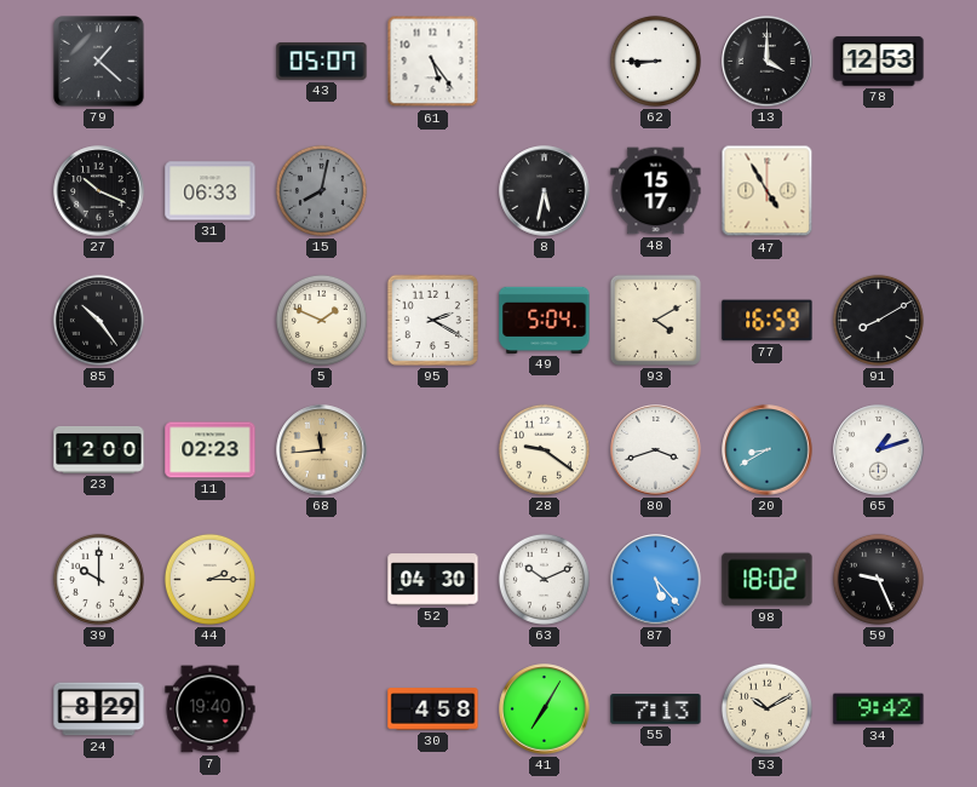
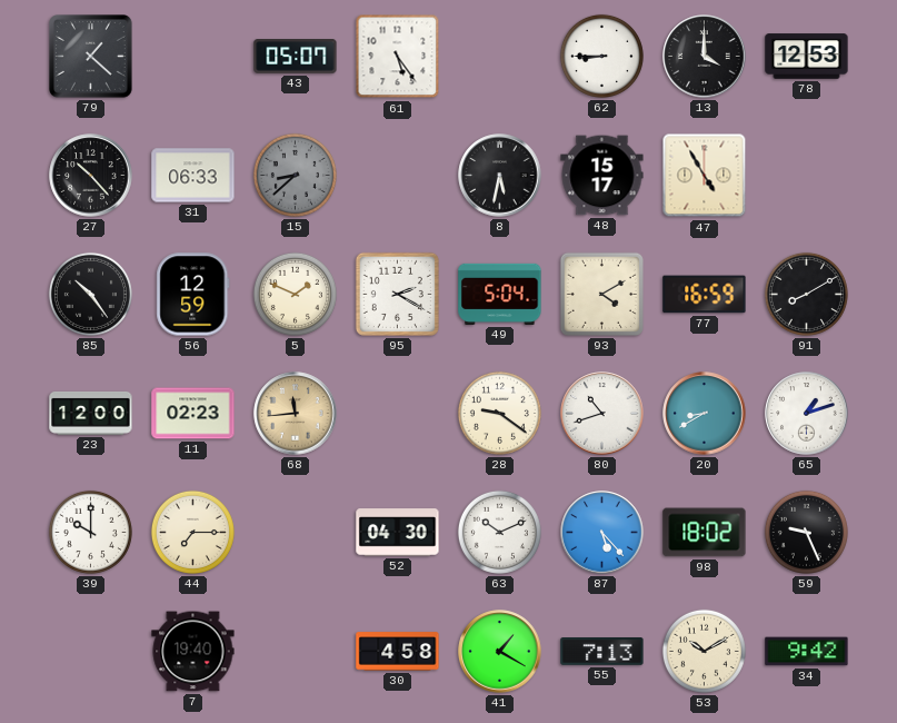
27: 10:19 -> 10:23 (91, 176)
15: 8:02 -> 8:38 (295, 175)
56: none -> 12:59 (193, 295)
80: 3:42 -> 10:42 (602, 414)
44: 2:15 -> 7:15 (192, 532)
24: 8:29 -> none (99, 710)
41: 7:05 -> 1:20 (500, 652)
